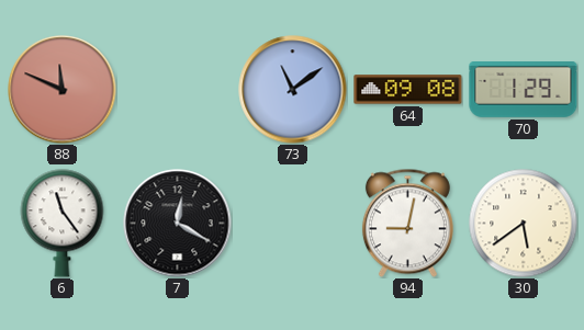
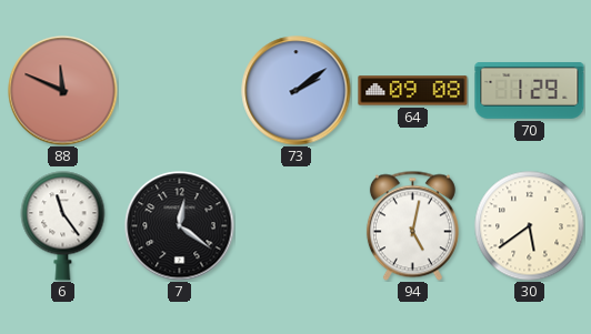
73: 11:09 -> 2:09 (297, 91)
7: 12:20 -> 12:21 (180, 226)
94: 9:02 -> 5:02 (412, 225)
